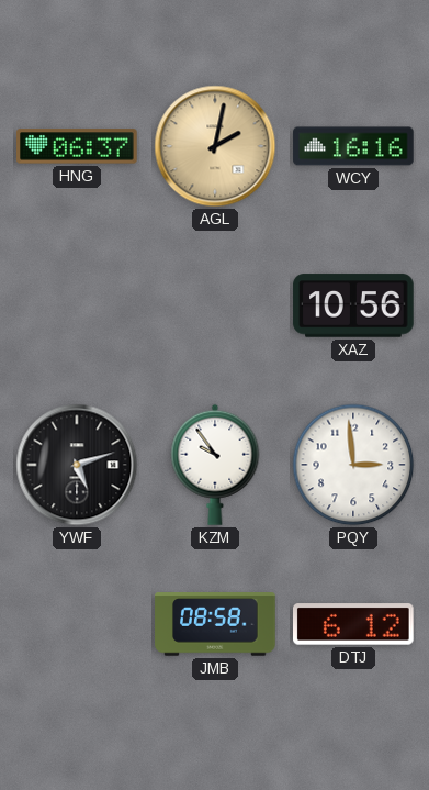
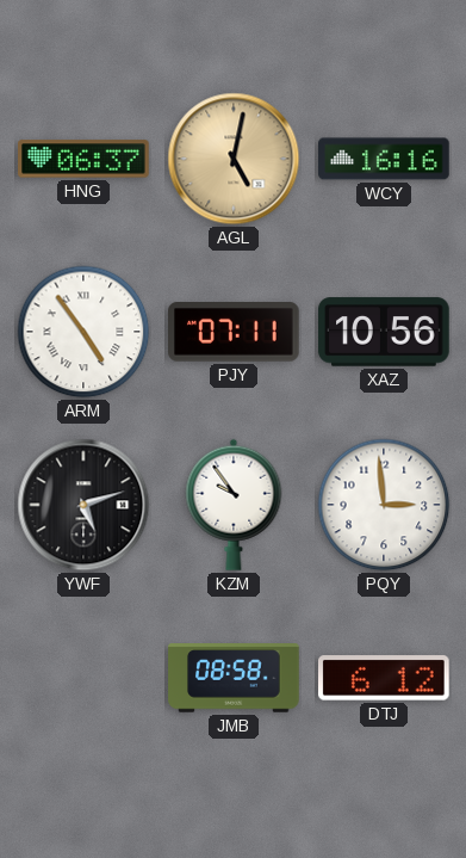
AGL: 2:02 -> 5:02 (234, 159)
ARM: none -> 4:54 (83, 332)
PJY: none -> 07:11 (235, 333)
